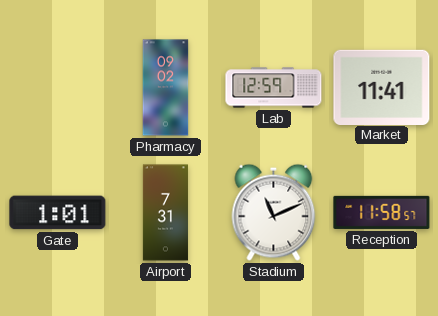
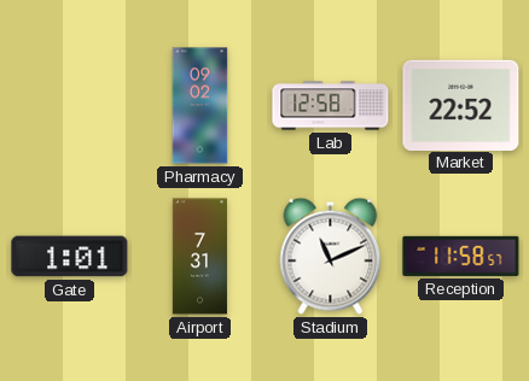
Lab: 12:59 -> 12:58 (331, 106)
Market: 11:41 -> 22:52 (461, 105)
